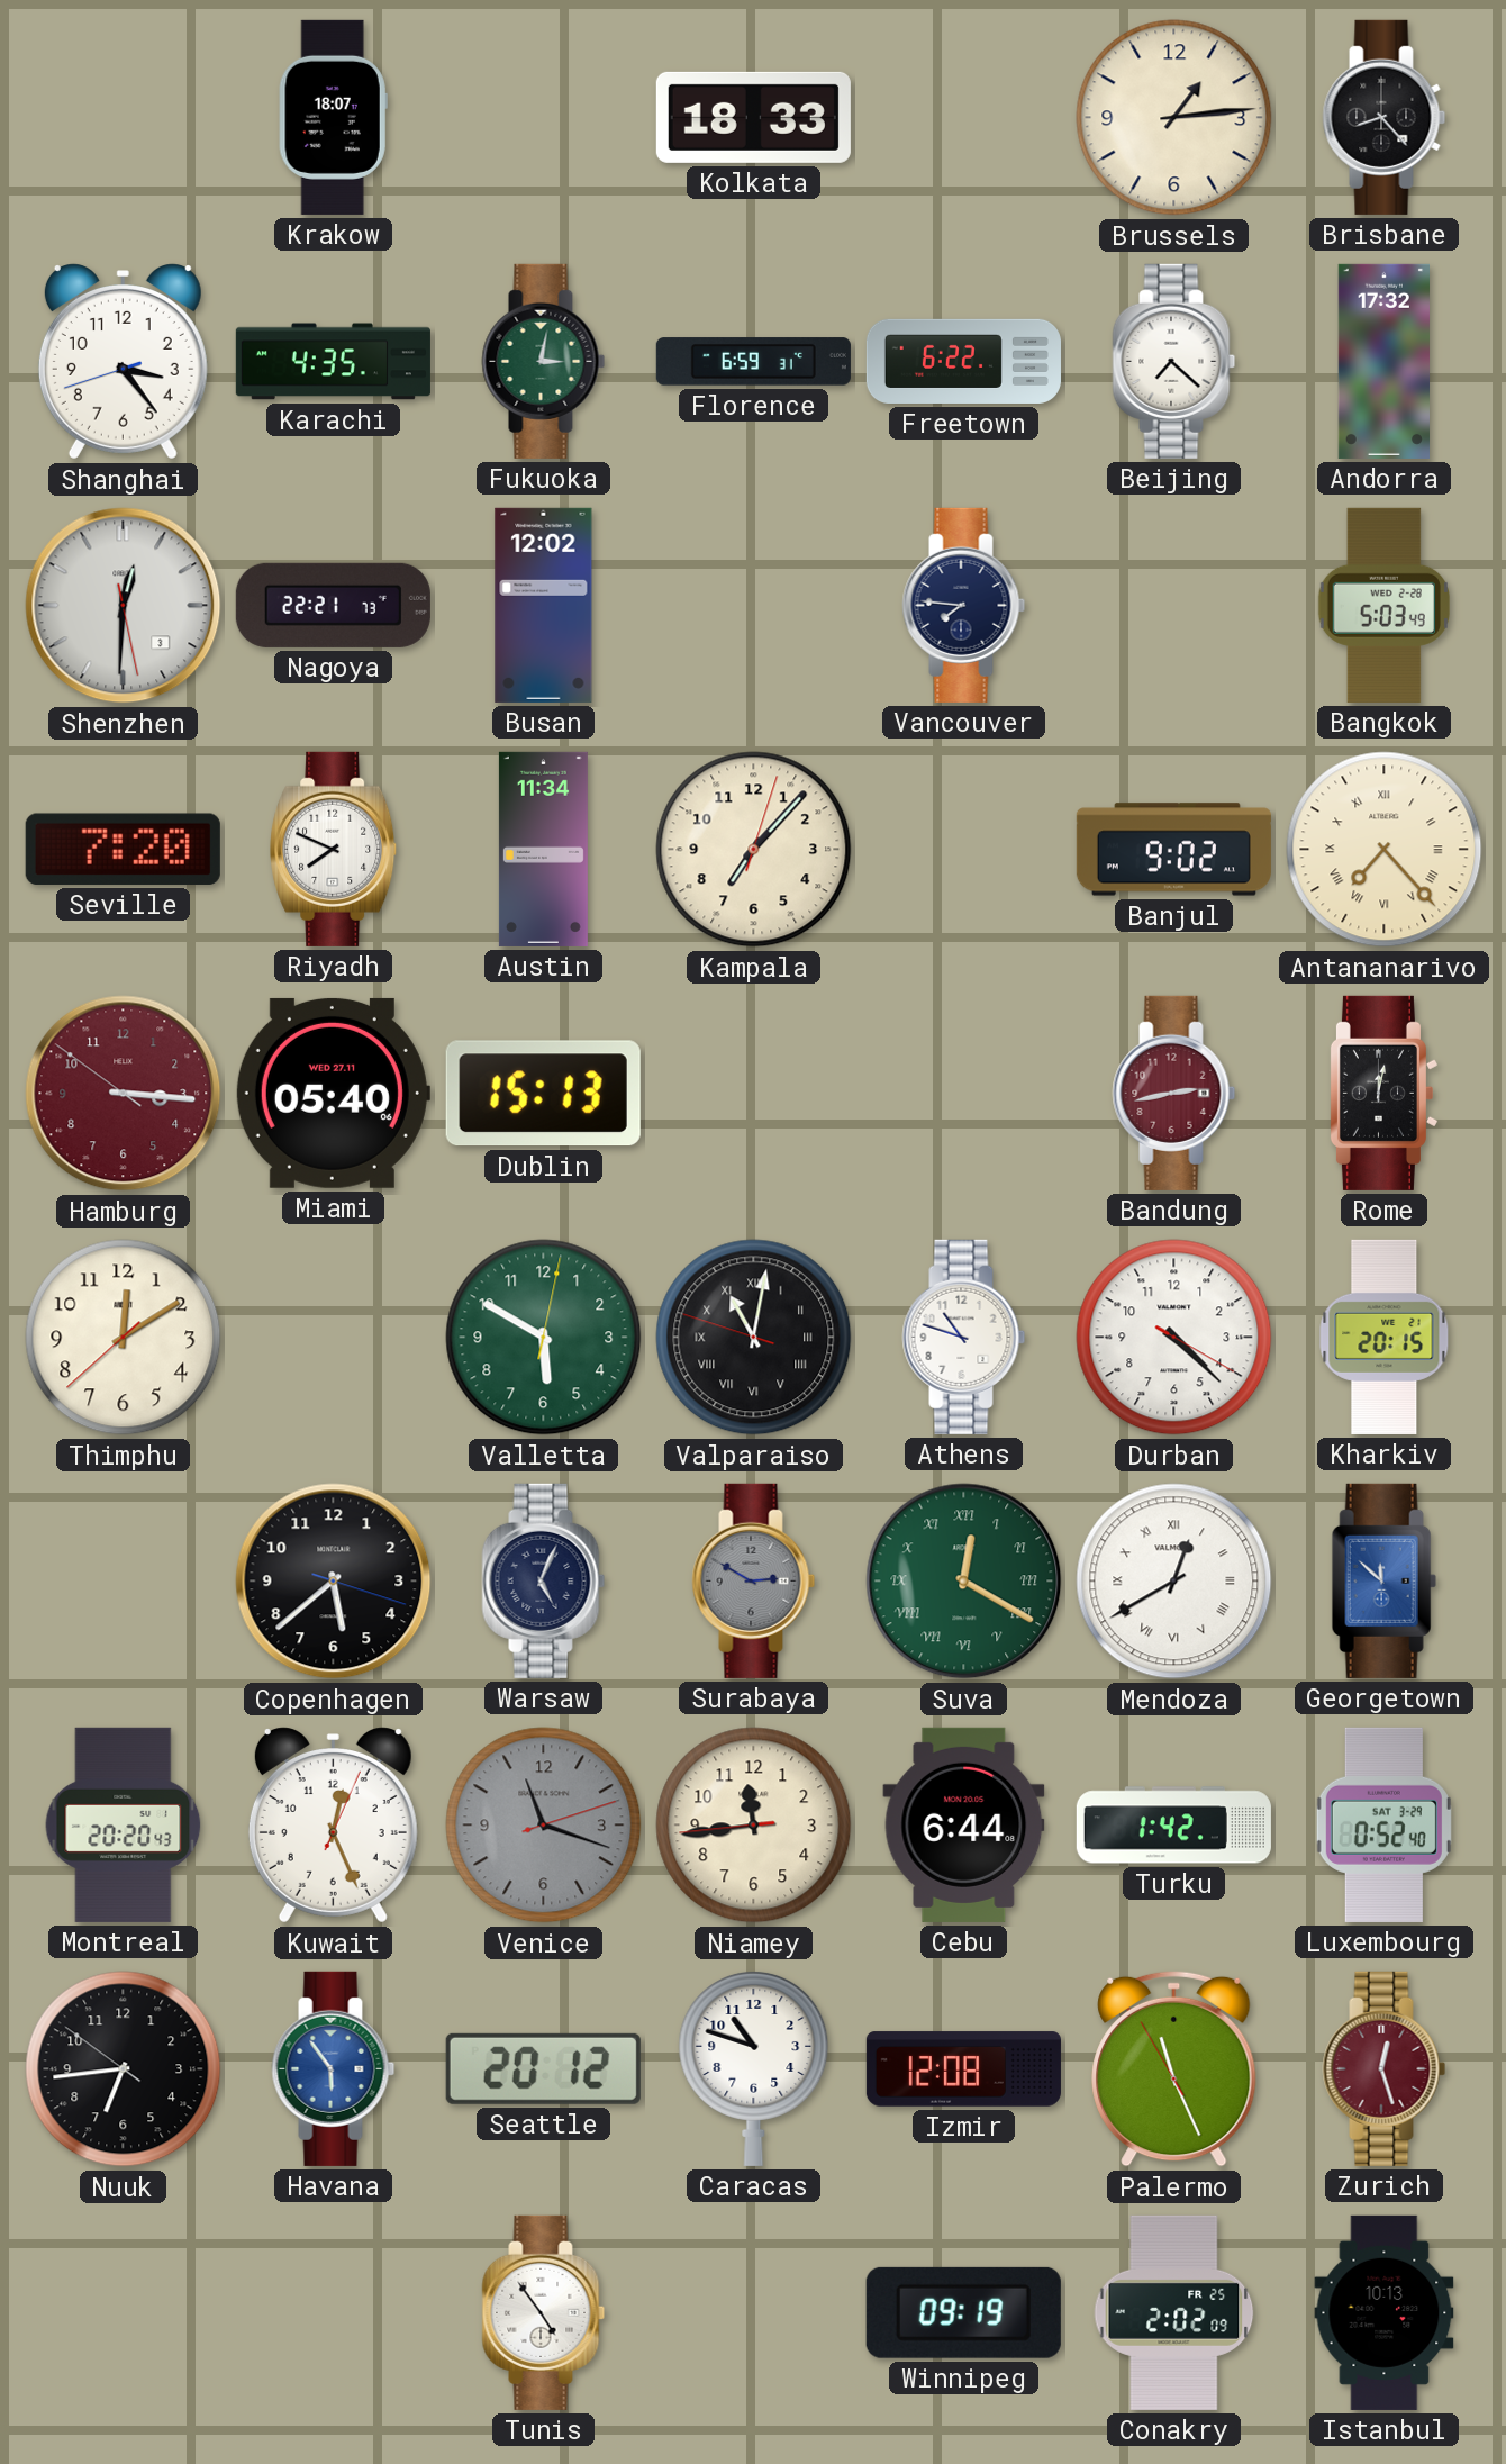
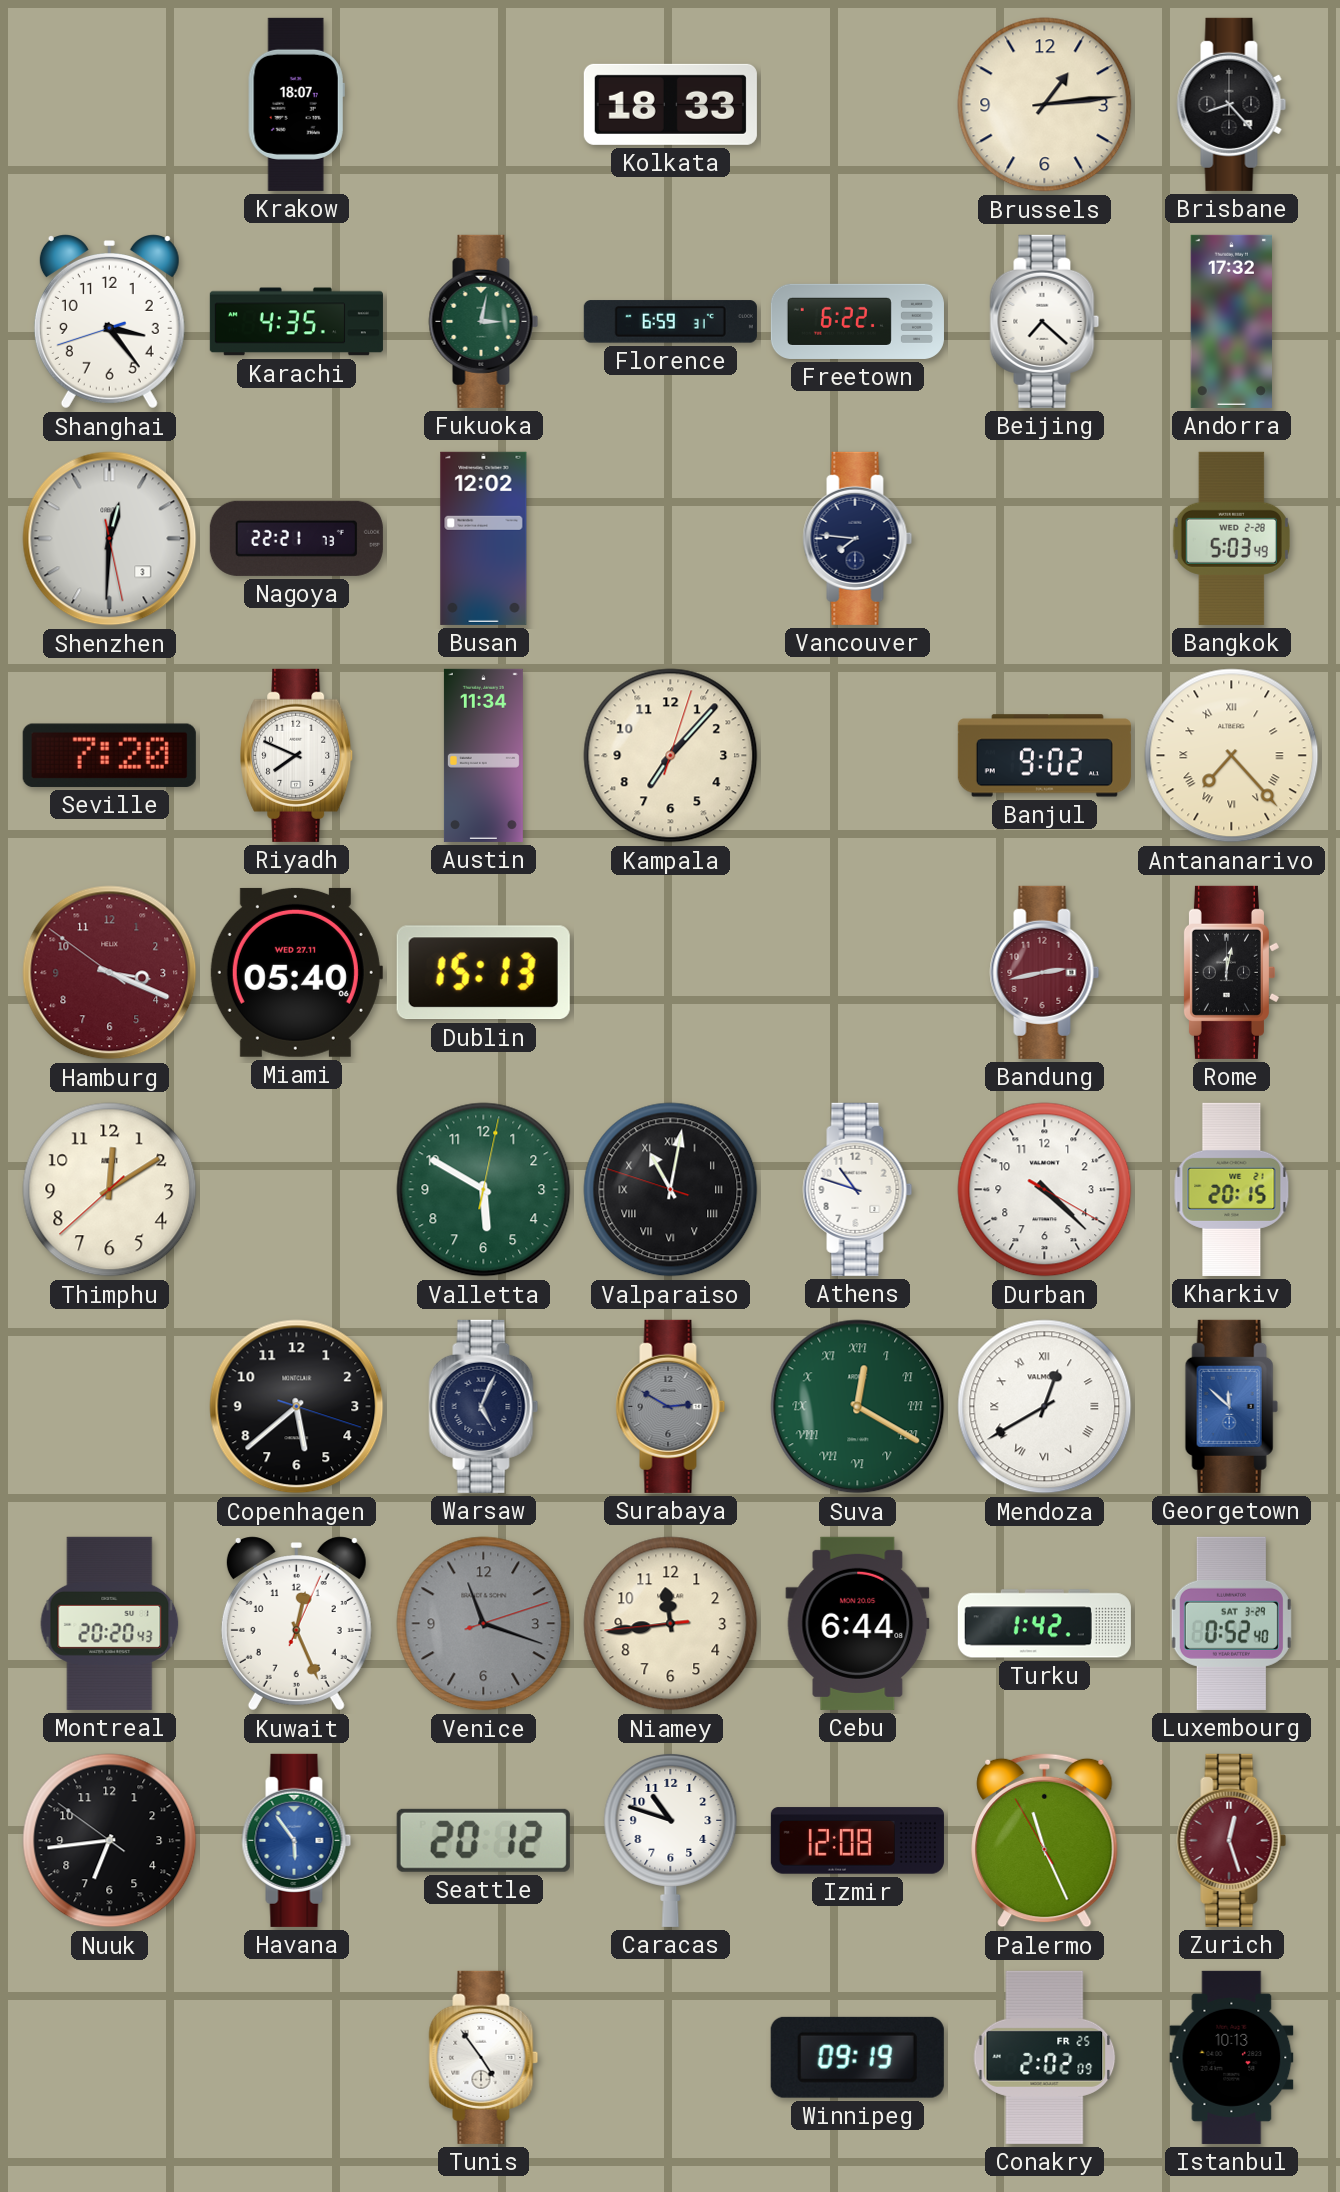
Hamburg: 3:15 -> 3:18 (110, 973)
